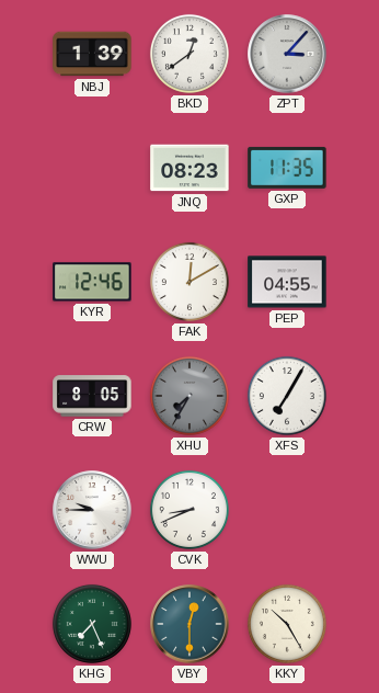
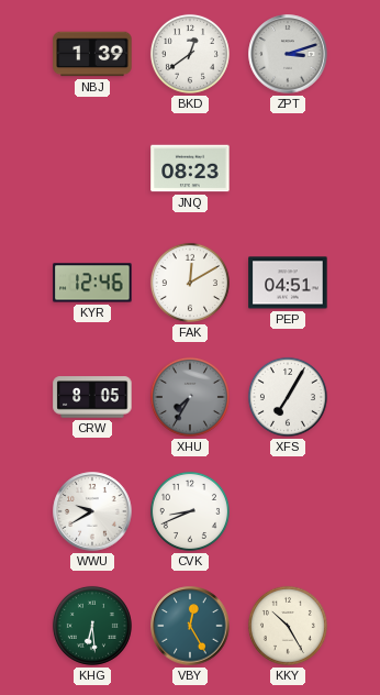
ZPT: 3:07 -> 3:12 (288, 54)
GXP: 11:35 -> none (287, 168)
PEP: 04:55 -> 04:51 (288, 283)
WWU: 9:45 -> 9:40 (92, 511)
KHG: 7:26 -> 6:29 (92, 626)
VBY: 12:30 -> 12:25 (190, 626)
